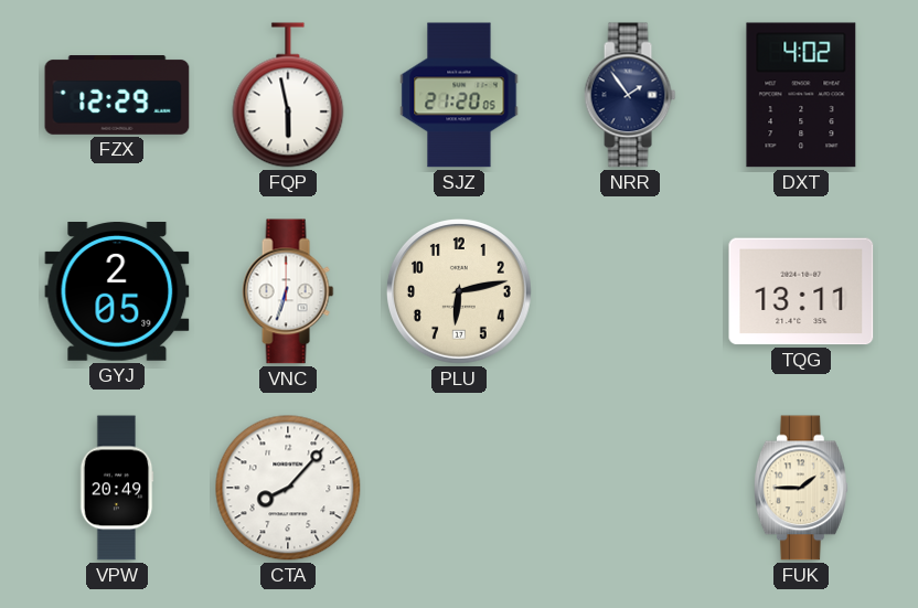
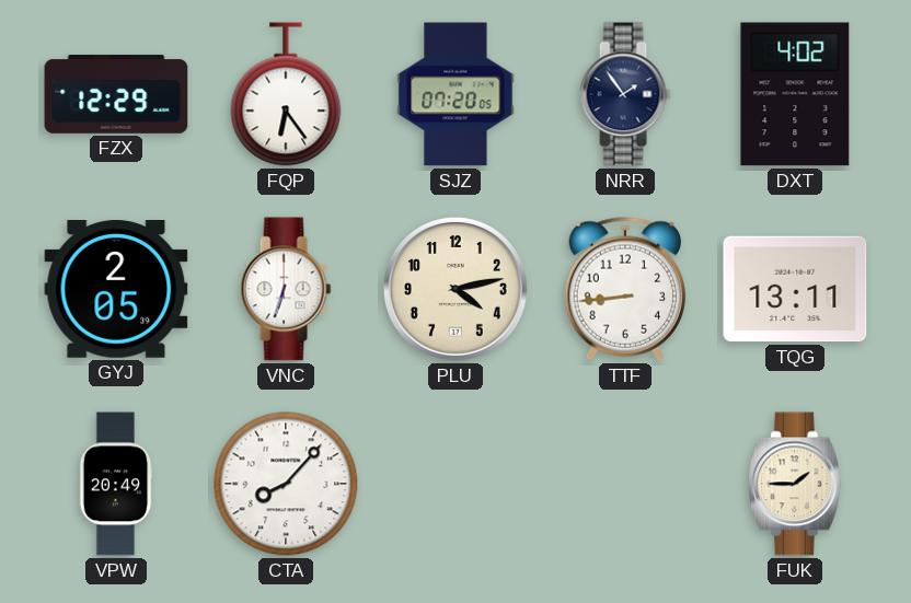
FQP: 5:58 -> 6:24 (286, 94)
SJZ: 21:20 -> 07:20 (455, 94)
PLU: 6:13 -> 4:13 (455, 289)
TTF: none -> 8:44 (624, 289)
